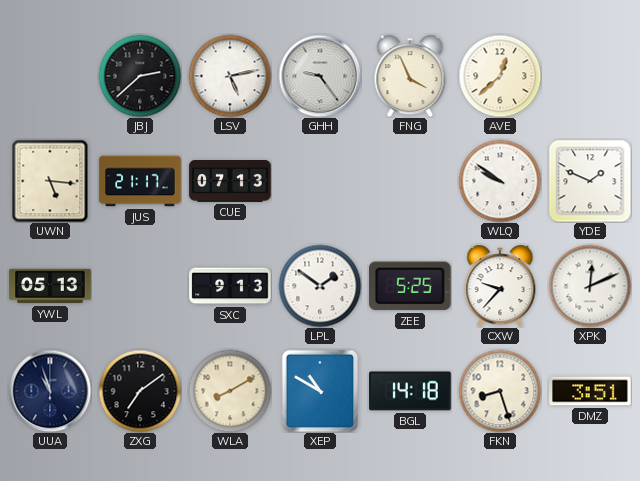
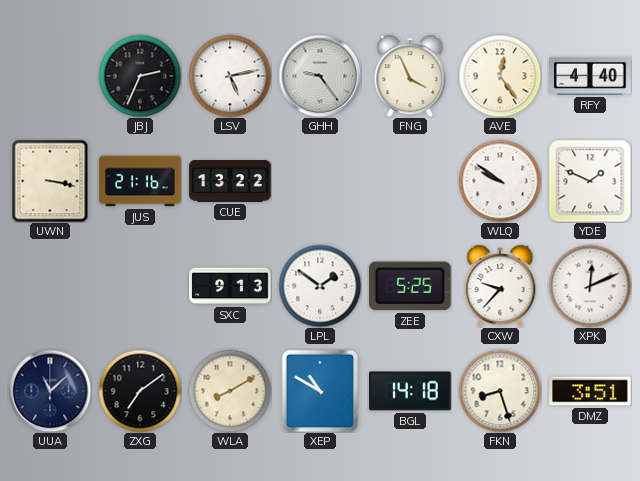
JBJ: 2:38 -> 2:34 (140, 76)
AVE: 12:38 -> 12:24 (500, 76)
RFY: none -> 4:40 (590, 76)
UWN: 5:16 -> 3:17 (50, 181)
JUS: 21:17 -> 21:16 (140, 181)
CUE: 07:13 -> 13:22 (230, 182)
YWL: 05:13 -> none (50, 286)
UUA: 10:57 -> 11:08 (50, 391)
